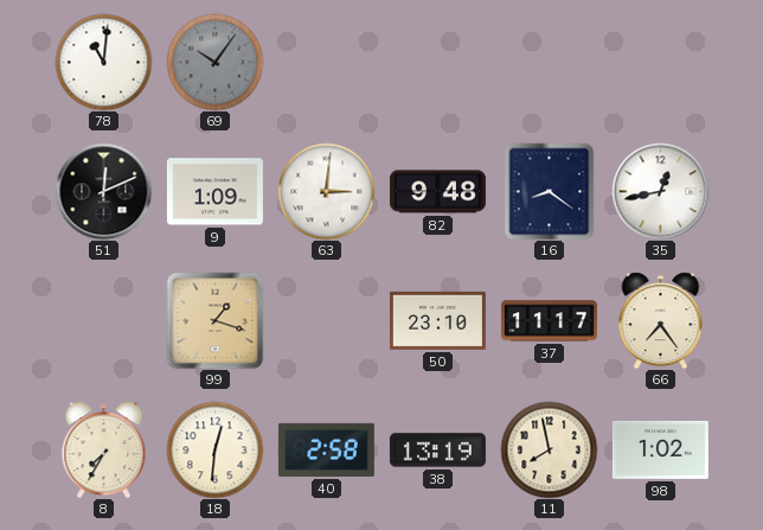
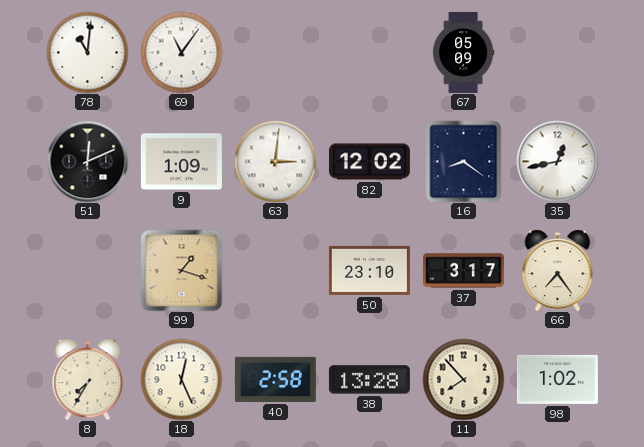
69: 10:06 -> 11:06 (181, 52)
69 dial: grey -> white (181, 52)
67: none -> 05:09 (463, 52)
82: 9:48 -> 12:02 (369, 162)
37: 11:17 -> 3:17 (463, 271)
18: 12:31 -> 12:26 (181, 379)
38: 13:19 -> 13:28 (369, 380)
11: 7:58 -> 7:53 (463, 379)
